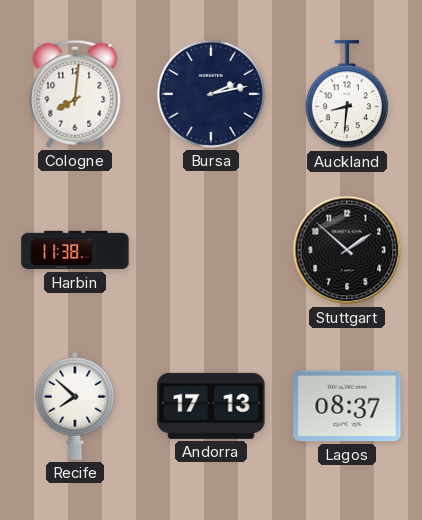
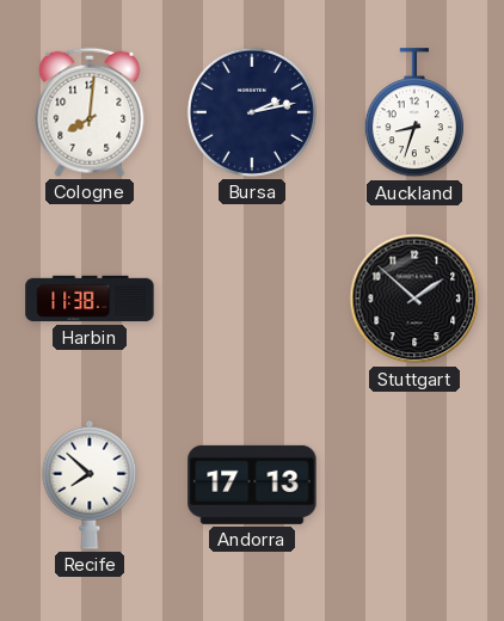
Auckland: 8:31 -> 8:33 (414, 113)
Lagos: 08:37 -> none (347, 406)
